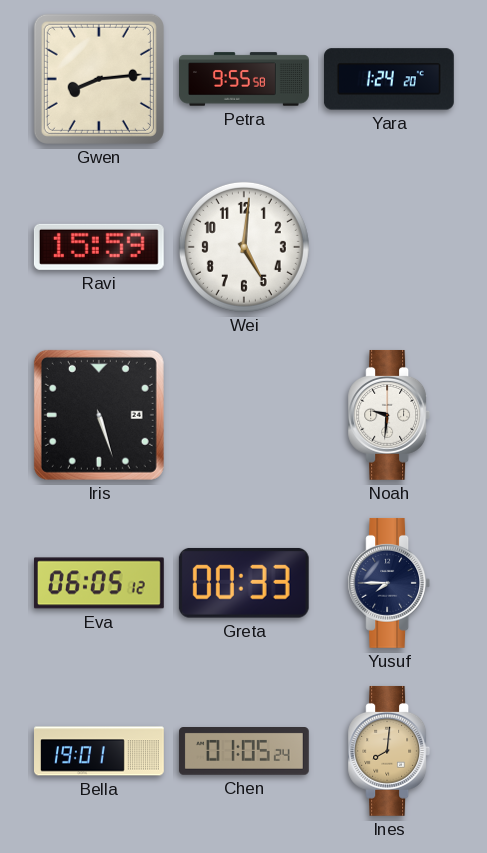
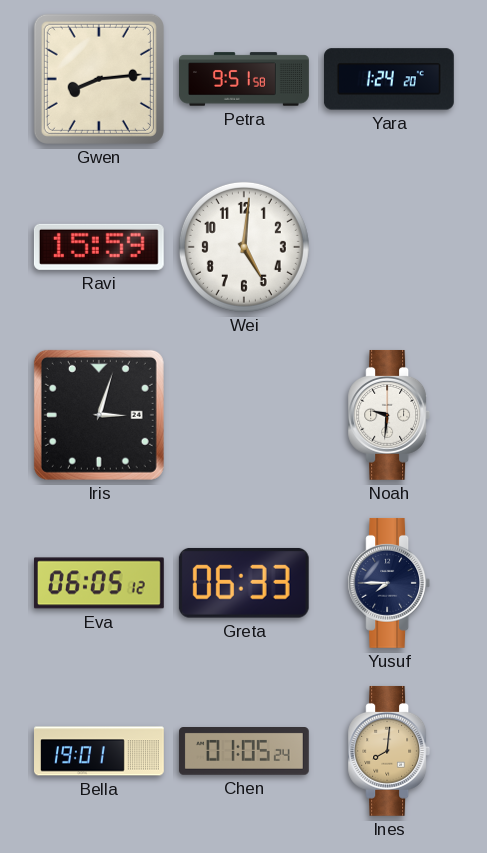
Petra: 9:55 -> 9:51 (245, 79)
Iris: 5:27 -> 3:03 (99, 415)
Greta: 00:33 -> 06:33 (244, 583)
